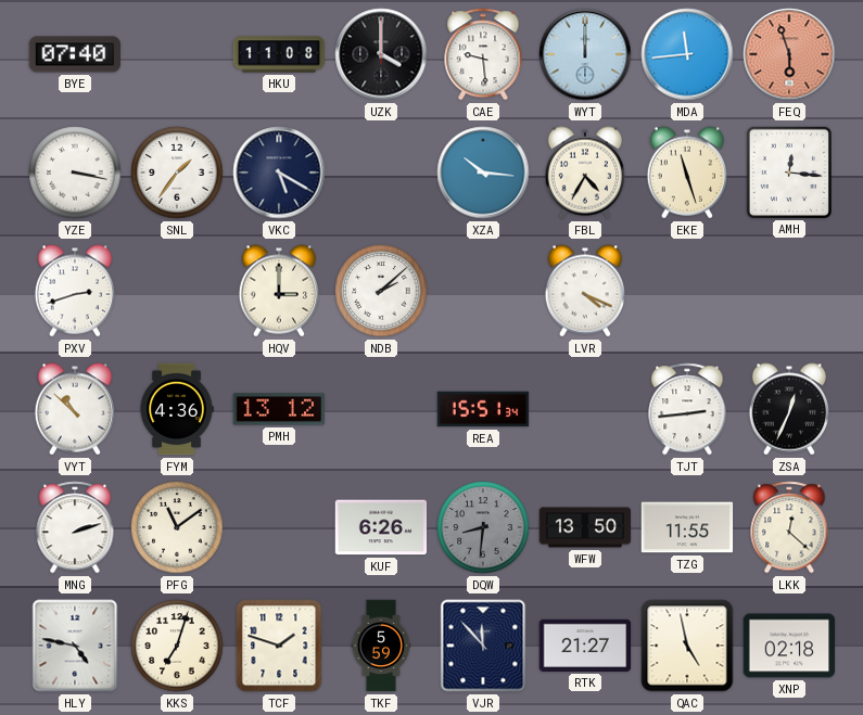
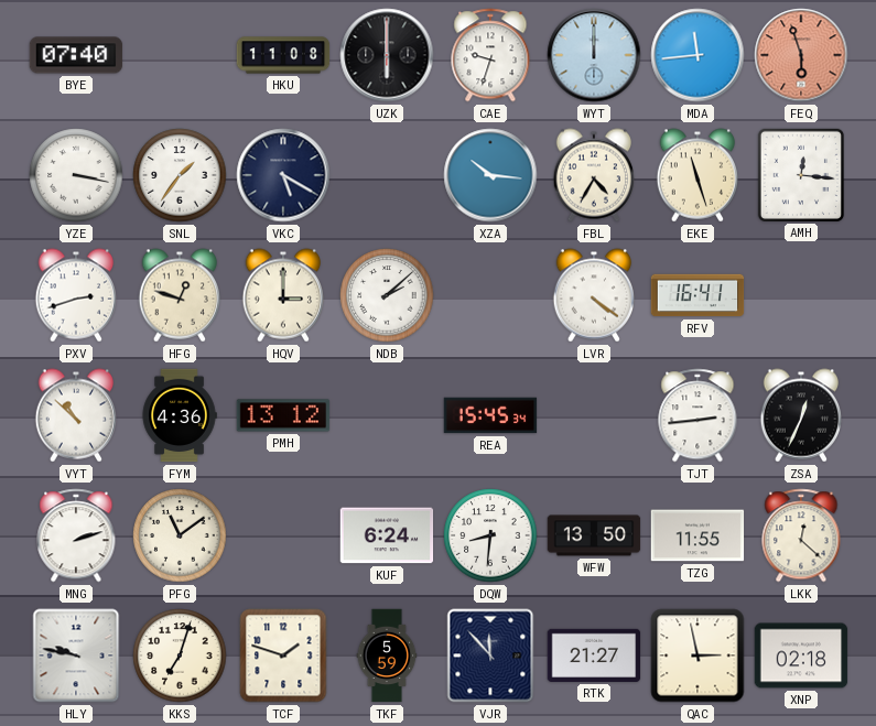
UZK: 4:00 -> 6:00 (387, 55)
CAE: 9:29 -> 9:33 (490, 55)
HFG: none -> 12:48 (180, 295)
LVR: 4:19 -> 4:21 (594, 295)
RFV: none -> 16:41 (697, 295)
REA: 15:51 -> 15:45 (490, 415)
KUF: 6:26 -> 6:24 (387, 535)
DQW dial: grey -> white (490, 535)
HLY: 4:47 -> 9:47 (76, 655)
QAC: 4:58 -> 2:58 (697, 655)
